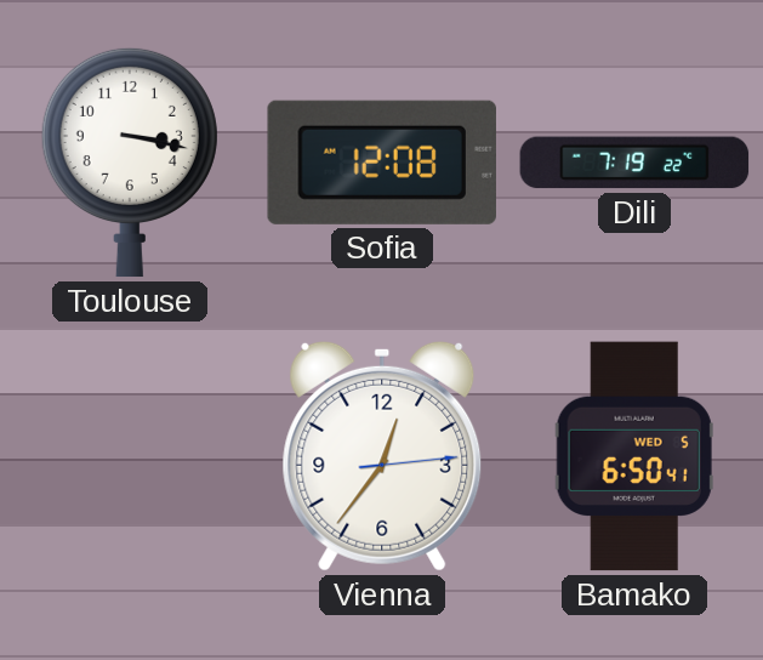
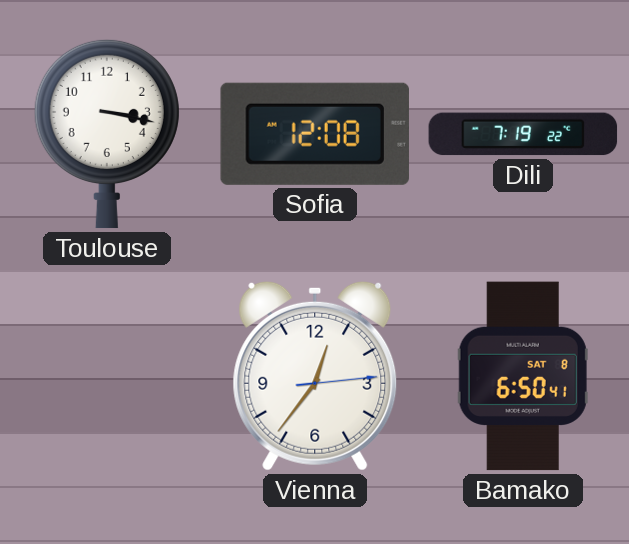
Bamako date: WED 5 -> SAT 8 (523, 376)
